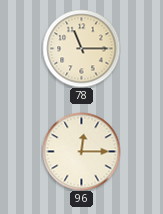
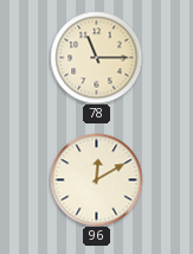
96: 12:15 -> 12:10 (96, 179)
